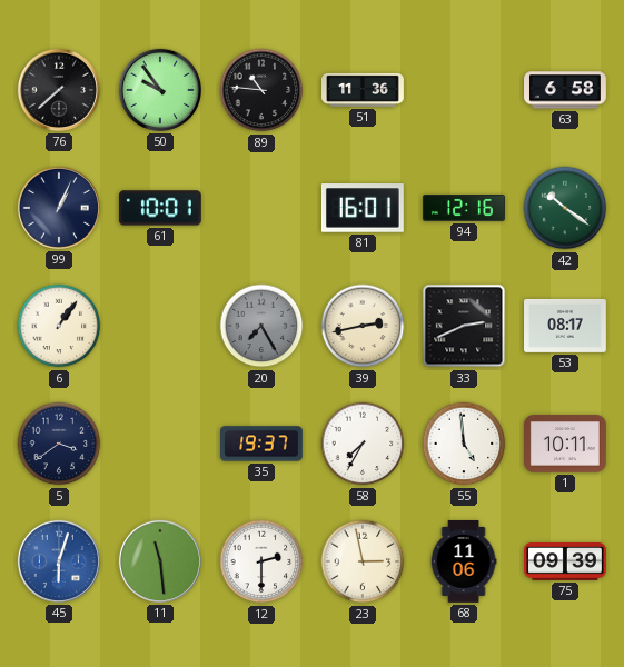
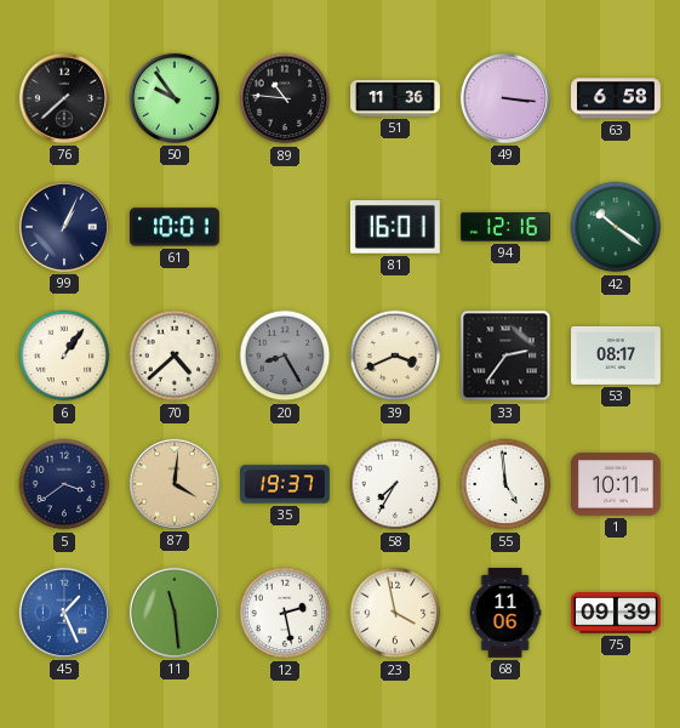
49: none -> 3:16 (505, 98)
70: none -> 4:38 (175, 356)
20: 7:25 -> 8:25 (285, 356)
39: 2:43 -> 3:41 (395, 356)
33: 2:41 -> 2:36 (505, 356)
87: none -> 4:01 (175, 484)
45: 6:03 -> 1:26 (64, 613)
12: 2:30 -> 2:28 (285, 613)
23: 2:58 -> 3:58 (395, 613)
